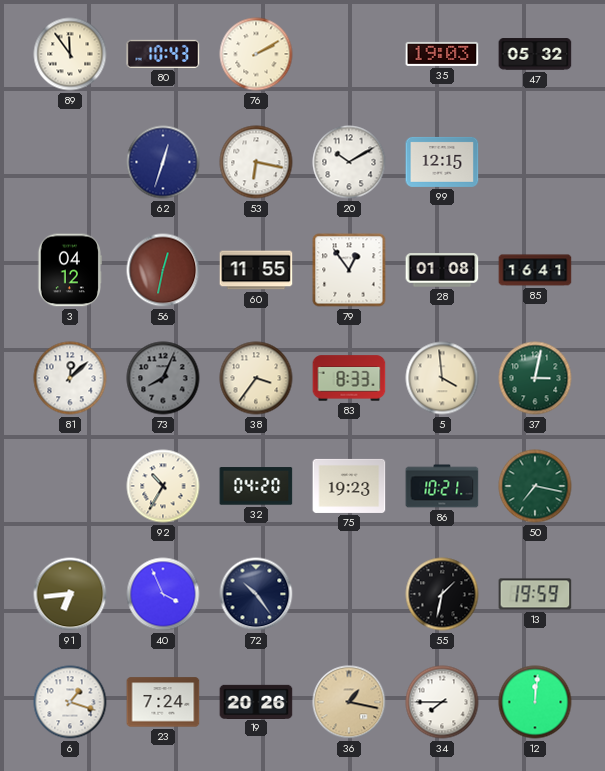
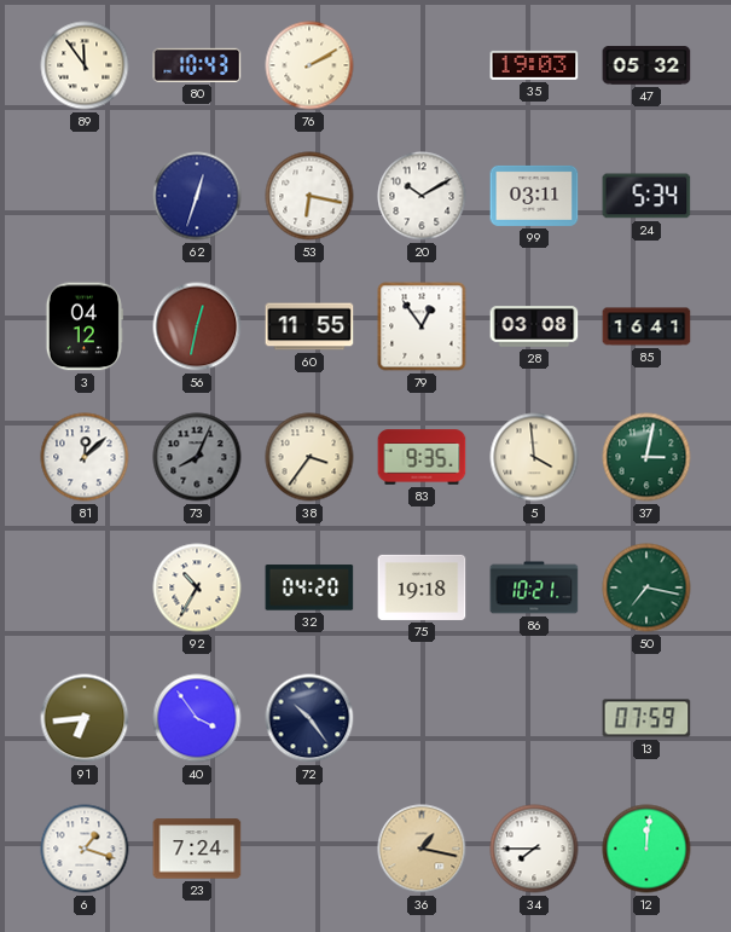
99: 12:15 -> 03:11 (534, 196)
24: none -> 5:34 (646, 196)
28: 01:08 -> 03:08 (534, 326)
83: 8:33 -> 9:35 (422, 457)
75: 19:23 -> 19:18 (422, 587)
40: 3:56 -> 3:54 (197, 718)
55: 1:32 -> none (442, 594)
13: 19:59 -> 07:59 (646, 718)
19: 20:26 -> none (256, 701)
